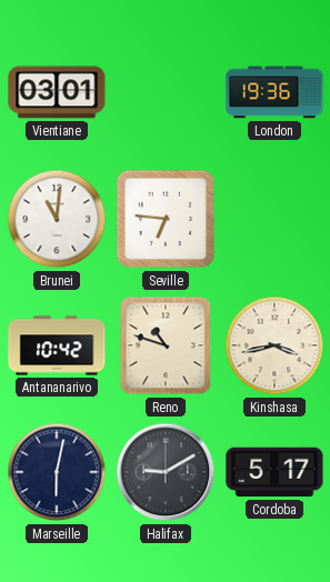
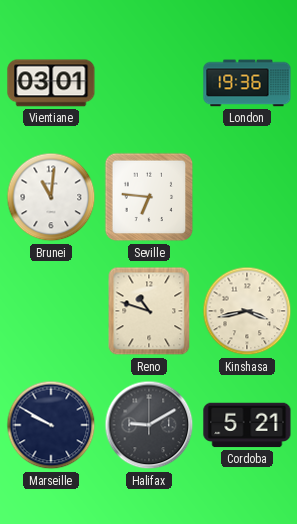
Antananarivo: 10:42 -> none (57, 345)
Marseille: 6:02 -> 9:50 (51, 425)
Cordoba: 5:17 -> 5:21 (247, 425)
